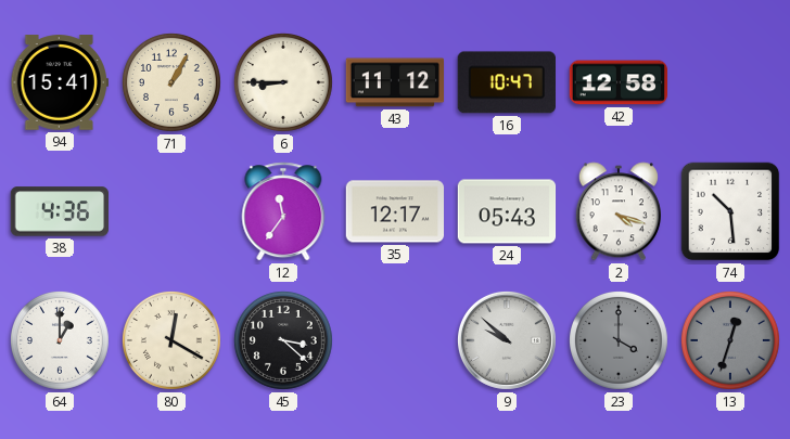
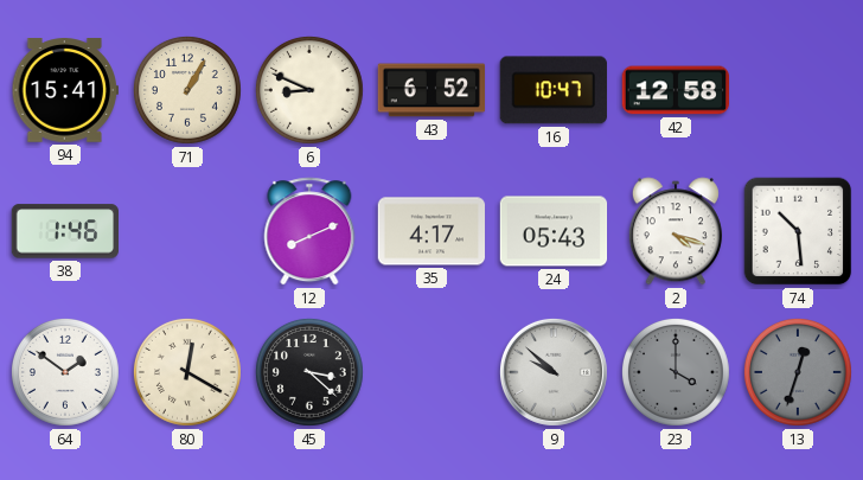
6: 8:45 -> 8:49 (309, 90)
43: 11:12 -> 6:52 (431, 90)
38: 4:36 -> 1:46 (64, 231)
12: 11:36 -> 8:11 (309, 231)
35: 12:17 -> 4:17 (431, 231)
64: 1:00 -> 1:51 (65, 372)
